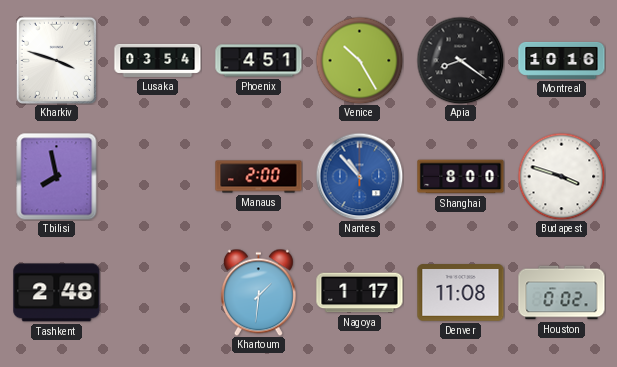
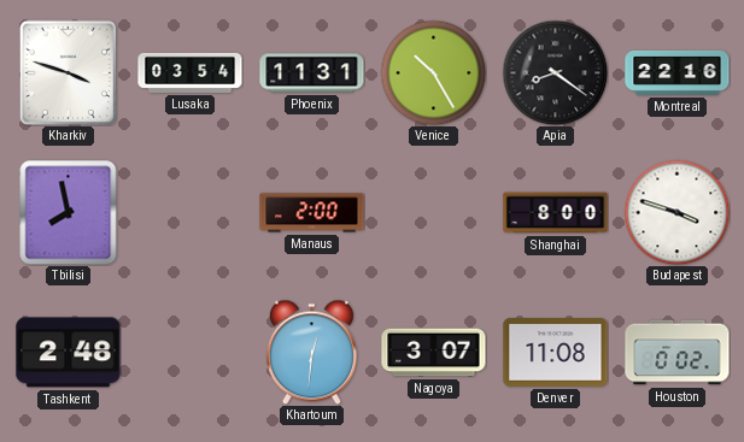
Phoenix: 4:51 -> 11:31 (312, 73)
Montreal: 10:16 -> 22:16 (678, 72)
Nantes: 10:53 -> none (359, 176)
Khartoum: 1:31 -> 12:31 (311, 352)
Nagoya: 1:17 -> 3:07 (434, 353)
